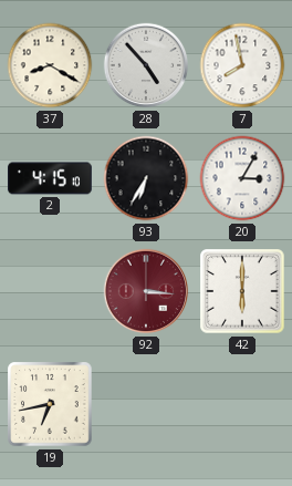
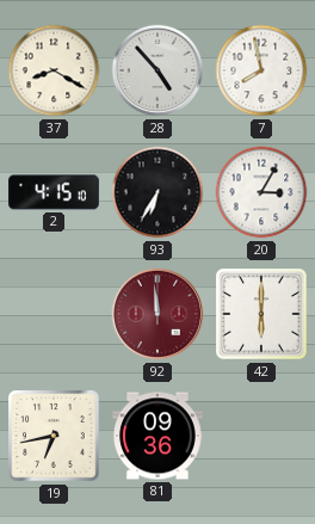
92: 3:16 -> 11:59 (157, 314)
81: none -> 09:36 (159, 436)
